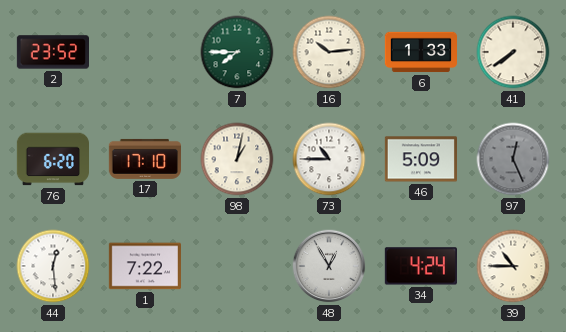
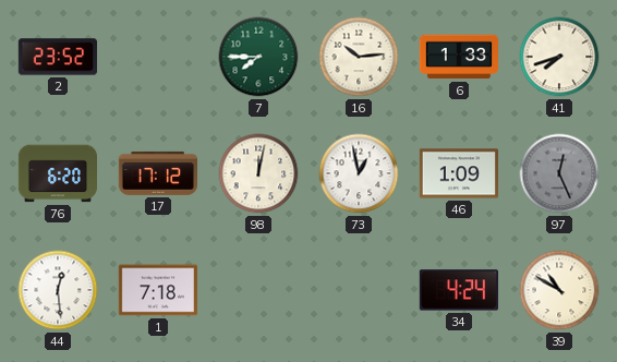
41: 7:39 -> 7:42 (559, 57)
17: 17:10 -> 17:12 (157, 173)
98: 1:02 -> 12:02 (258, 173)
73: 10:45 -> 12:58 (359, 173)
46: 5:09 -> 1:09 (458, 173)
1: 7:22 -> 7:18 (157, 290)
48: 12:55 -> none (329, 266)
39: 10:45 -> 10:50 (559, 290)
